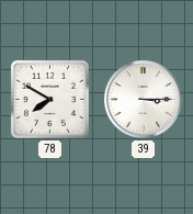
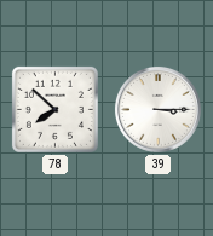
78: 7:50 -> 7:52 (54, 109)
